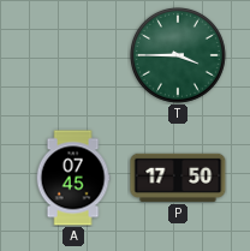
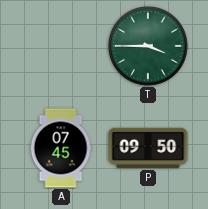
P: 17:50 -> 09:50 (148, 148)
